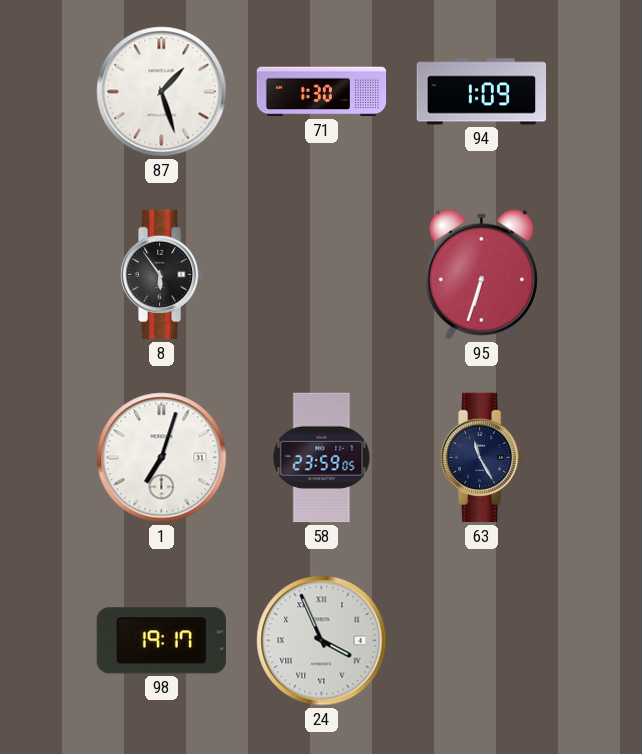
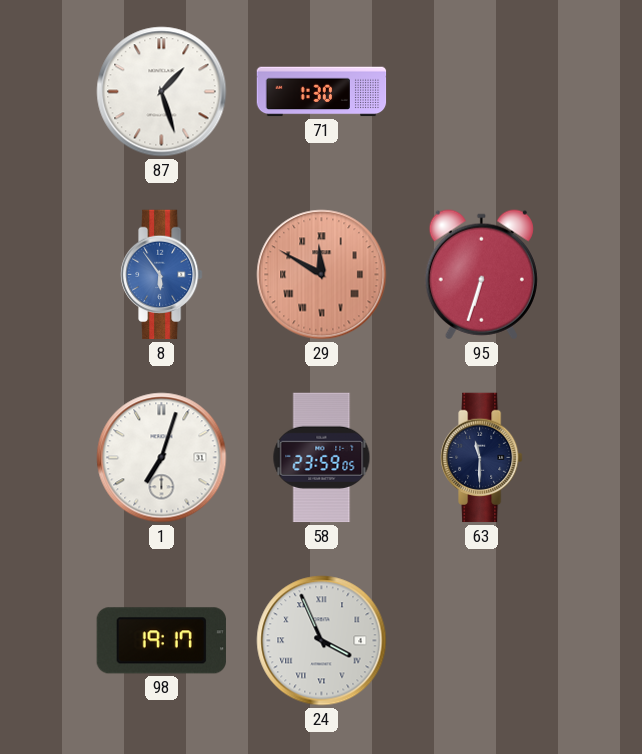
94: 1:09 -> none (482, 92)
8 dial: black -> blue (162, 275)
29: none -> 11:50 (322, 275)
63: 11:25 -> 11:30 (482, 458)
